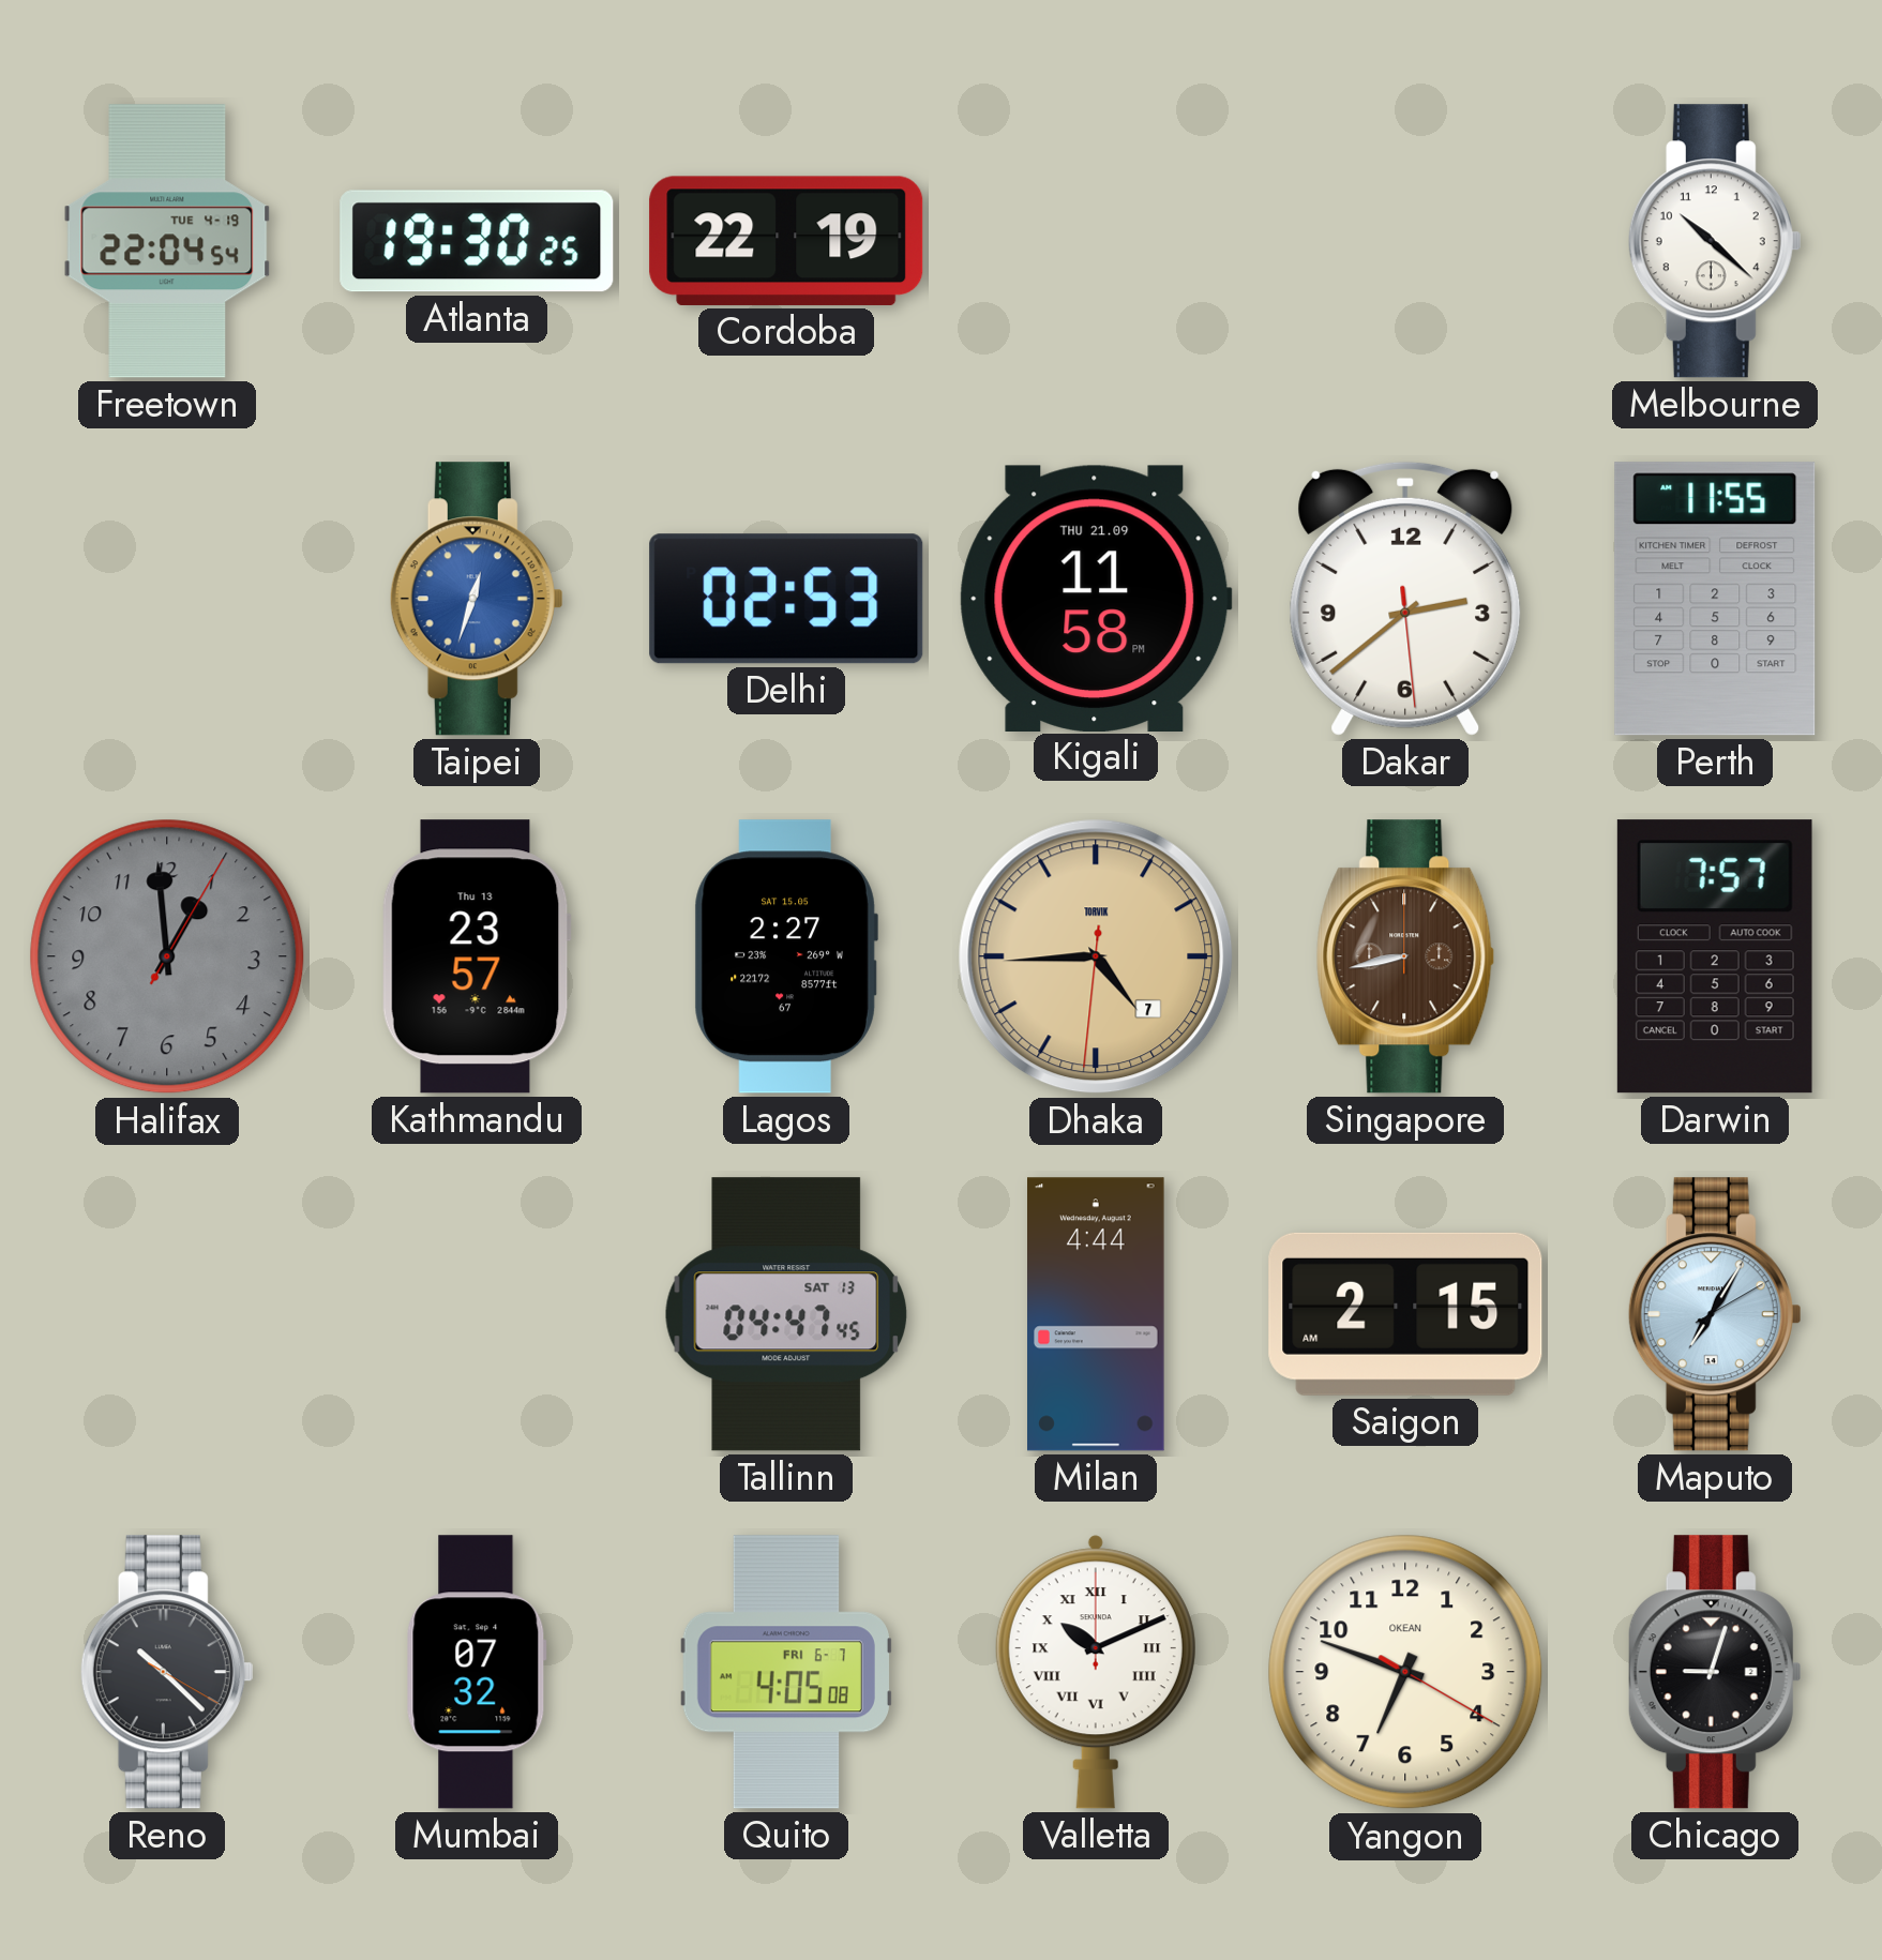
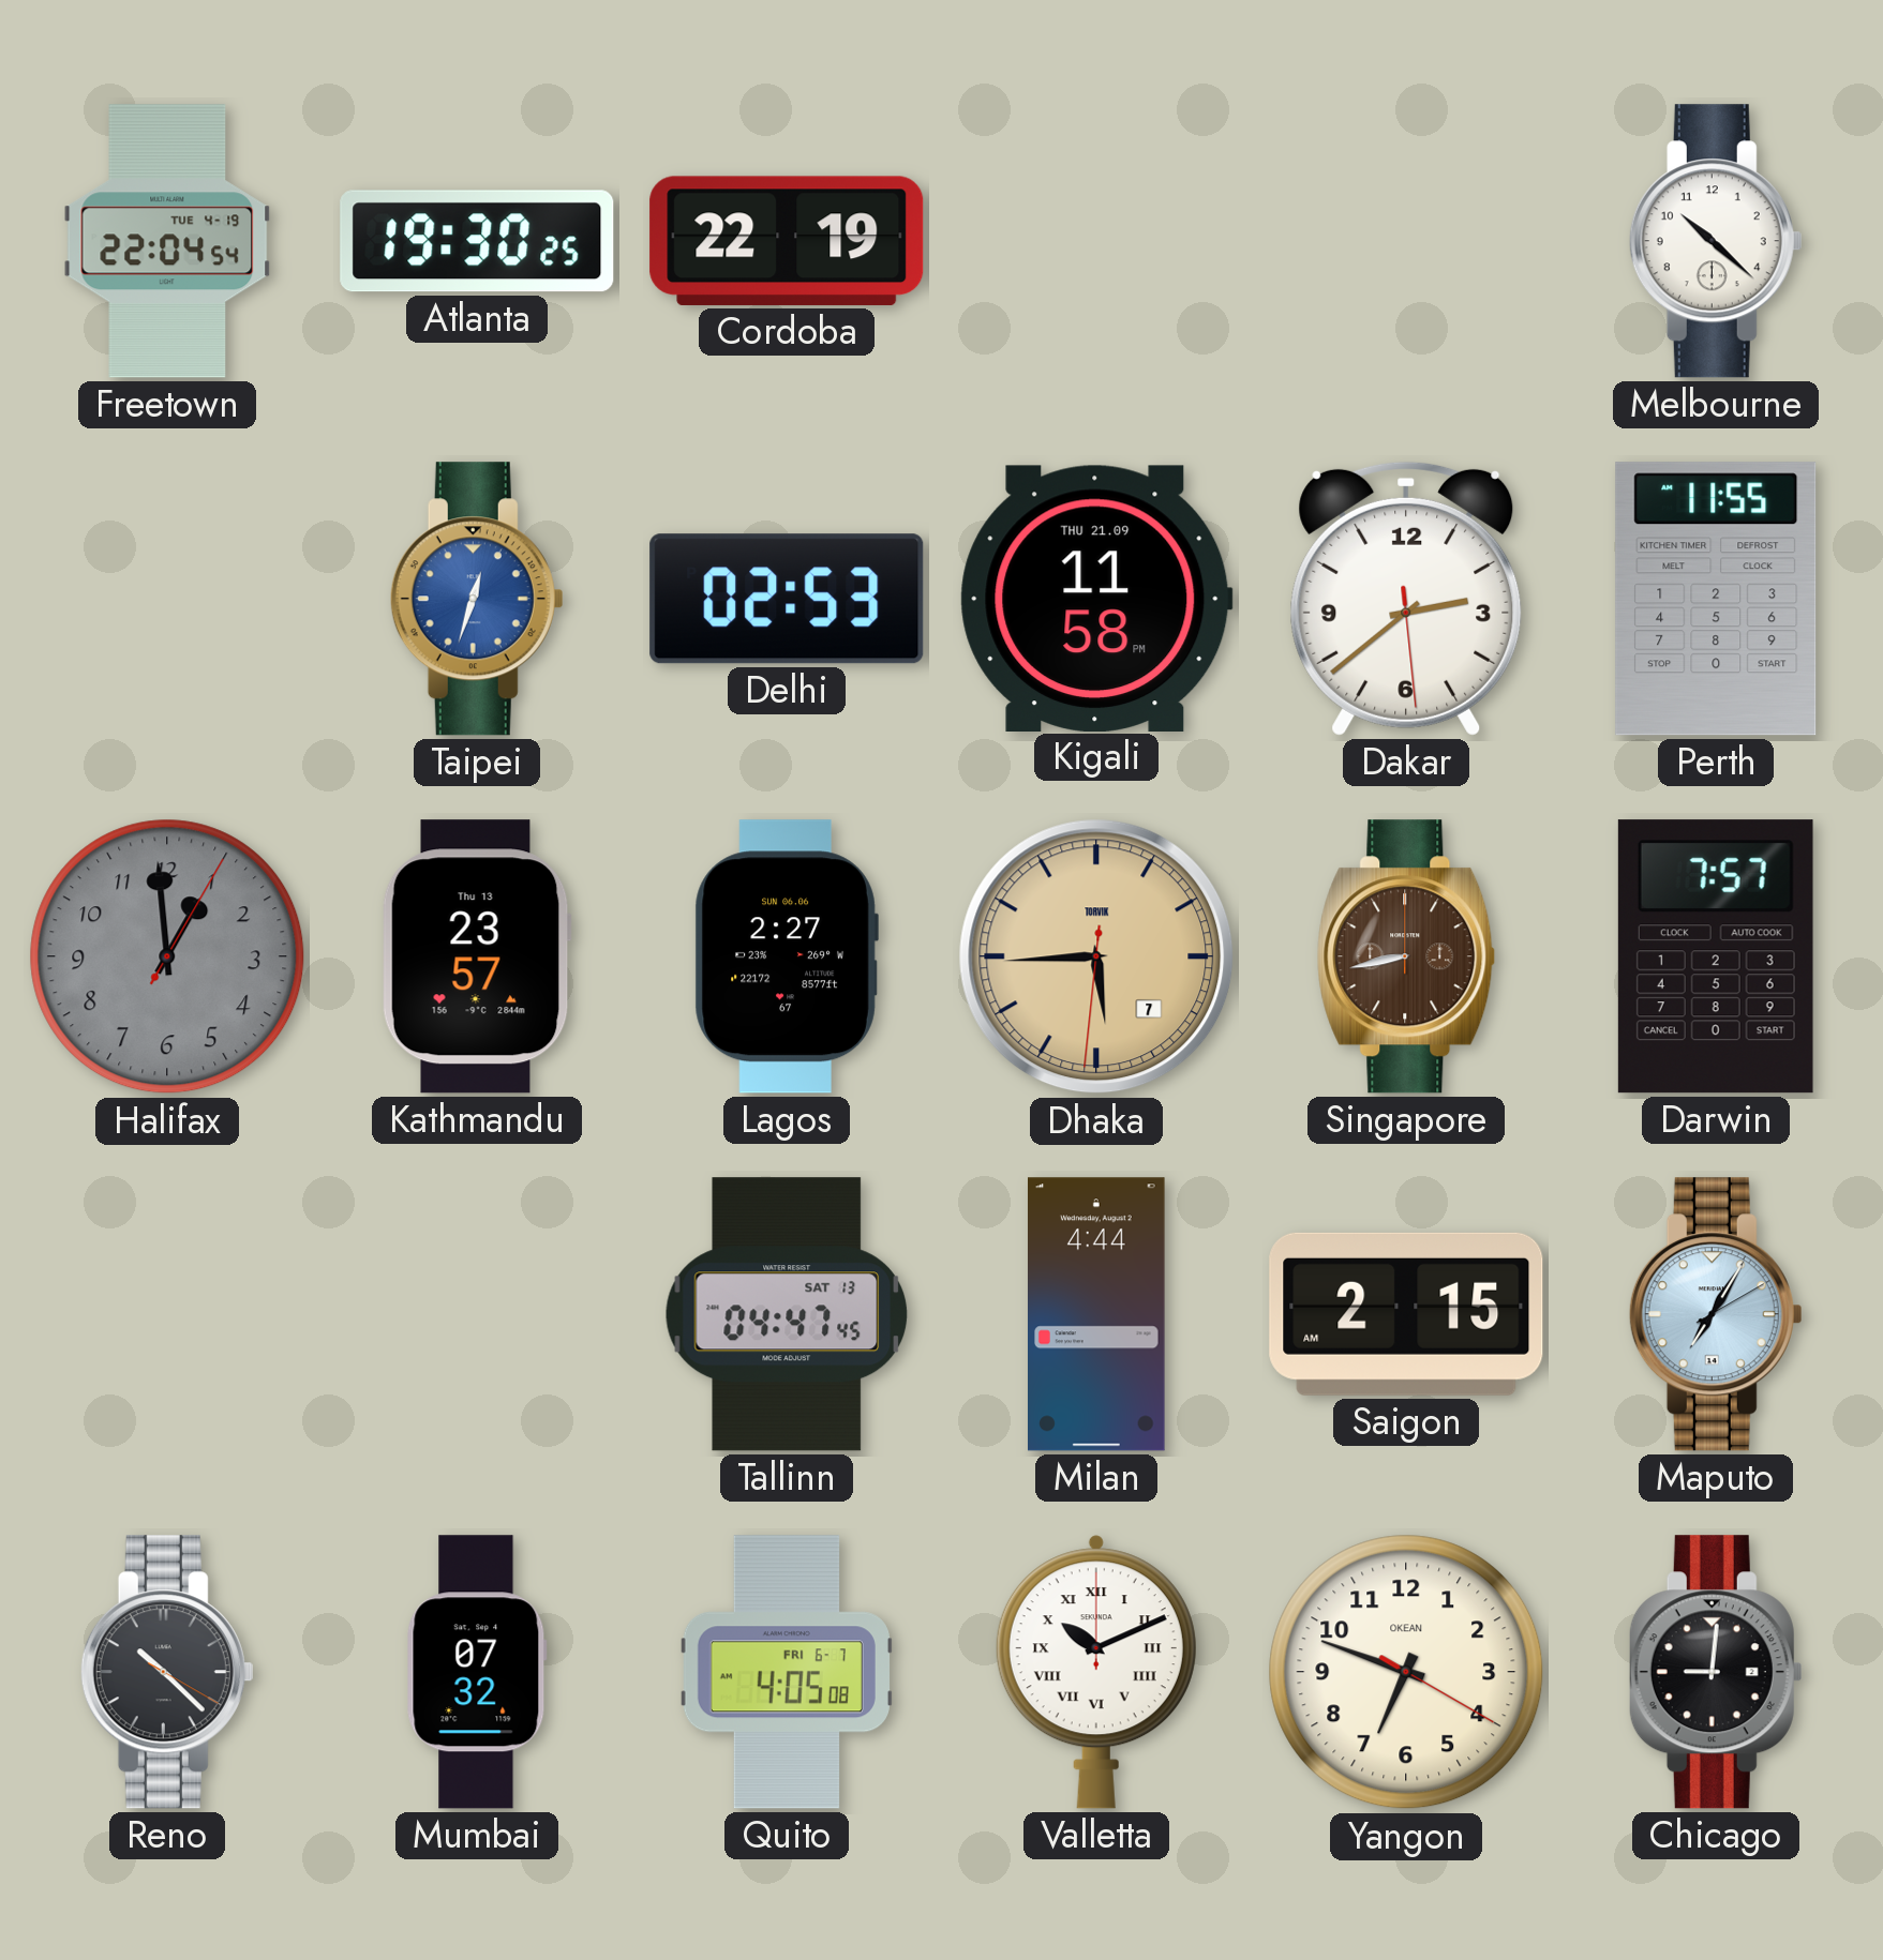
Lagos date: SAT 15.05 -> SUN 06.06 (787, 956)
Dhaka: 4:44 -> 5:44 (1096, 956)
Chicago: 9:03 -> 9:01 (1716, 1672)
